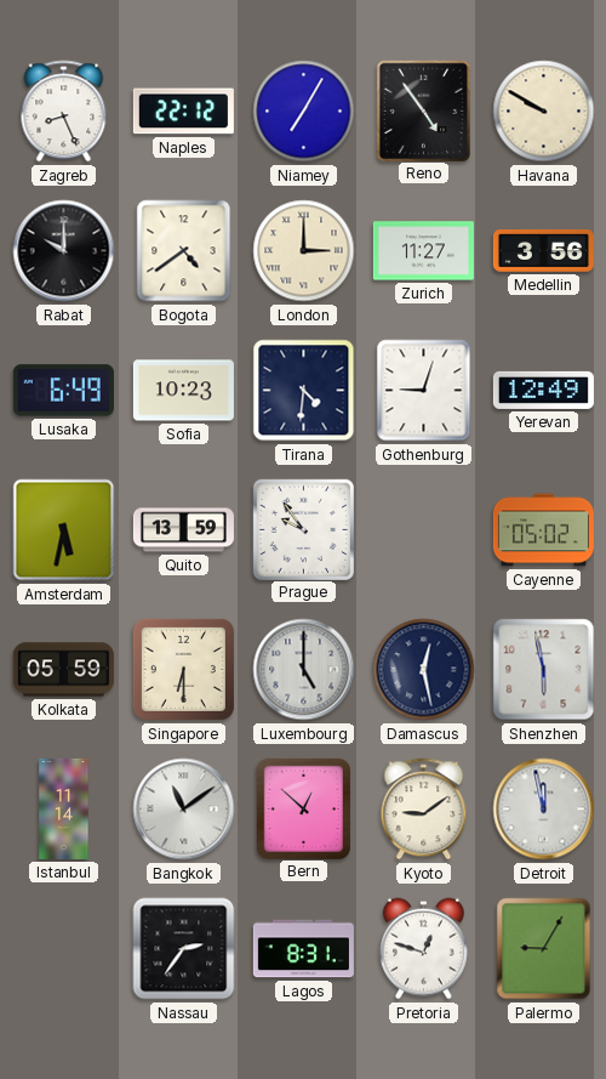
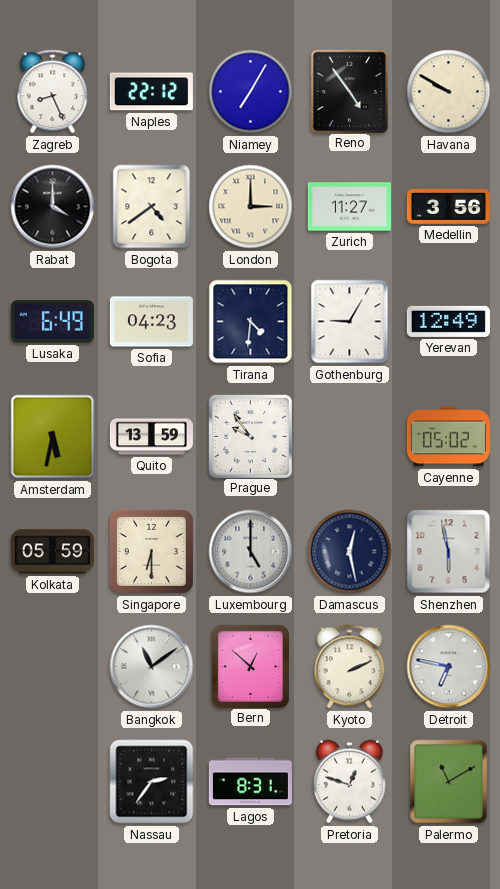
Rabat: 10:00 -> 4:00 (53, 207)
Sofia: 10:23 -> 04:23 (151, 322)
Gothenburg: 9:03 -> 9:05 (350, 322)
Istanbul: 11:14 -> none (64, 808)
Kyoto: 9:09 -> 2:11 (350, 667)
Detroit: 11:58 -> 6:47 (449, 667)
Palermo: 9:05 -> 11:10 (449, 782)
